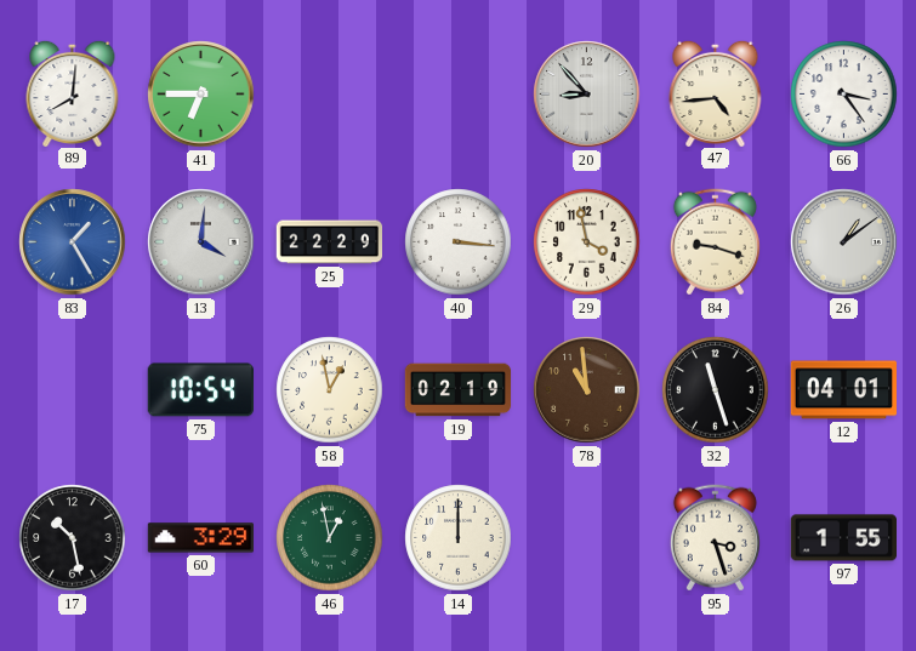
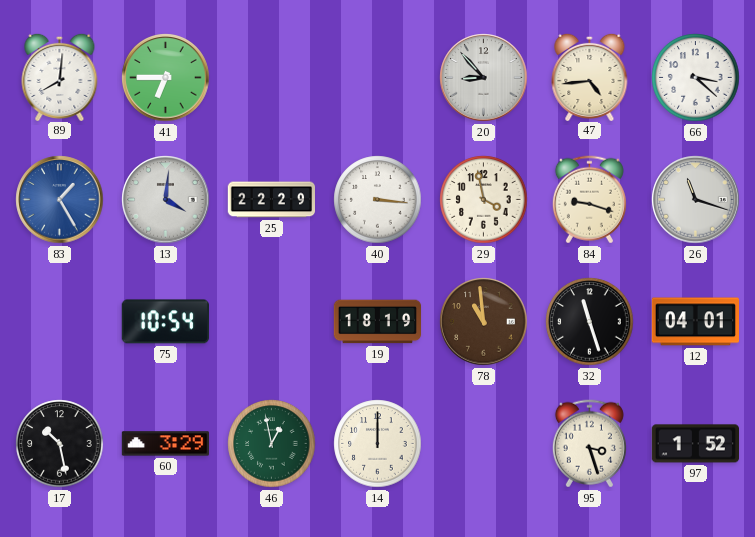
66: 3:24 -> 3:22 (696, 78)
26: 1:09 -> 11:18 (696, 200)
58: 12:58 -> none (330, 390)
19: 02:19 -> 18:19 (378, 322)
97: 1:55 -> 1:52 (695, 444)
